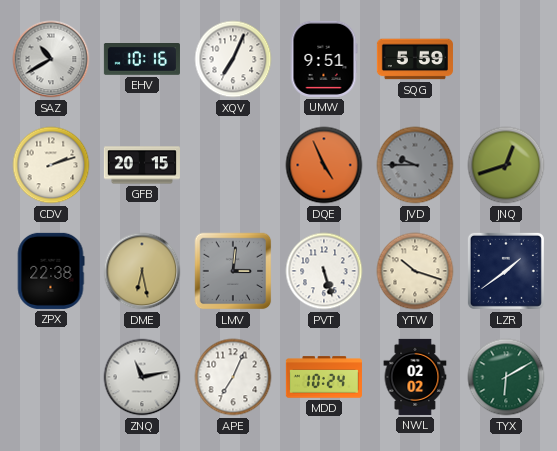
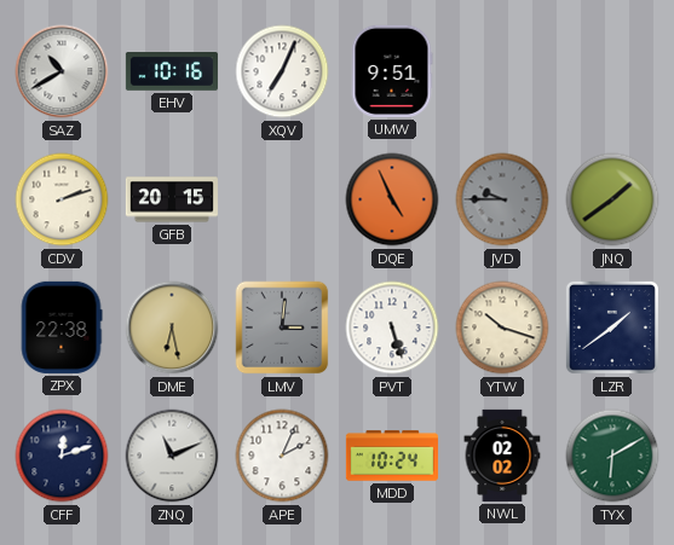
SQG: 5:59 -> none (415, 59)
JNQ: 12:42 -> 1:39 (612, 199)
CFF: none -> 12:12 (62, 456)
ZNQ: 11:13 -> 11:11 (172, 456)
APE: 7:04 -> 2:04 (282, 456)
